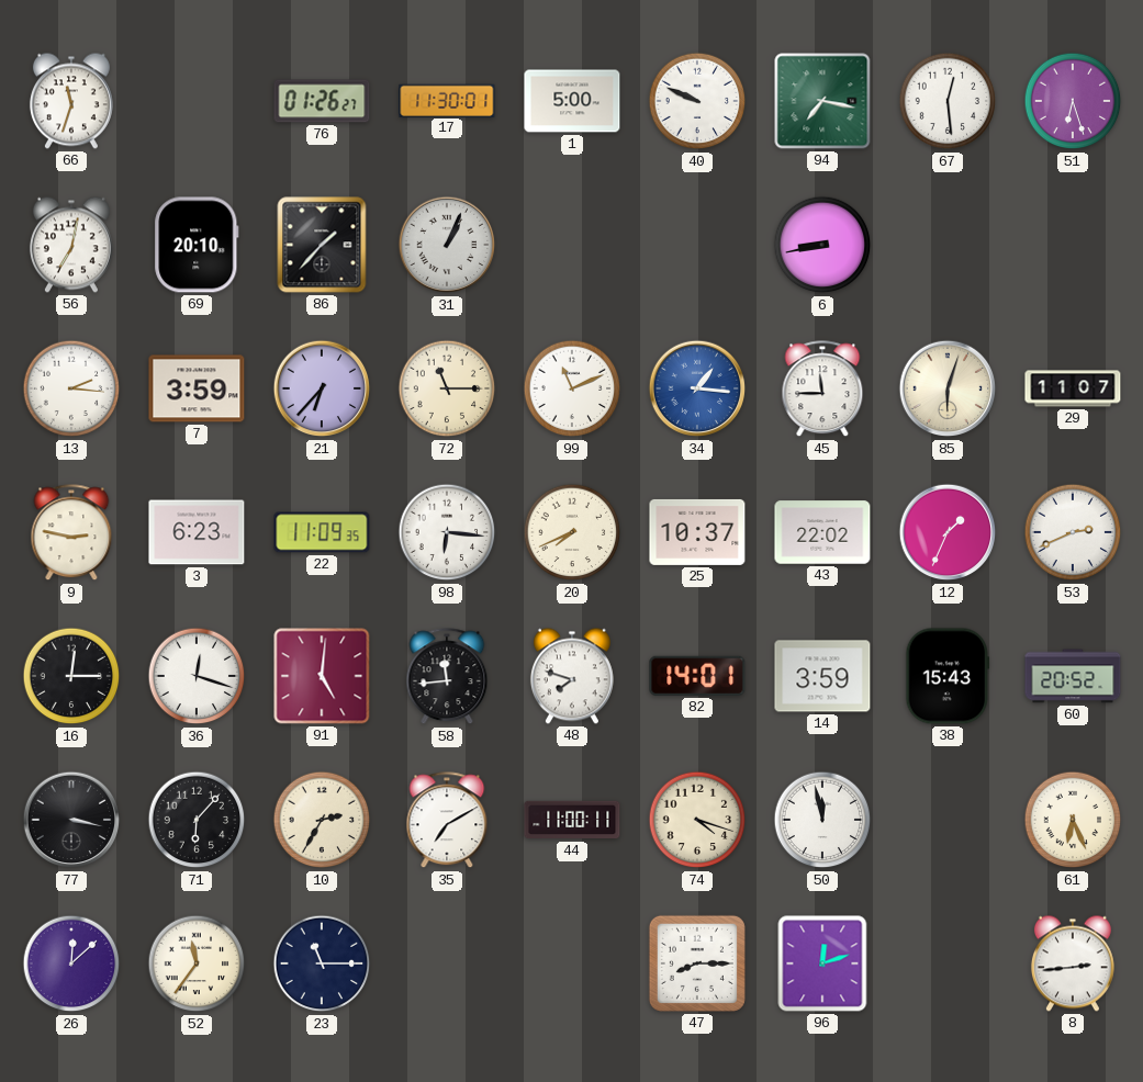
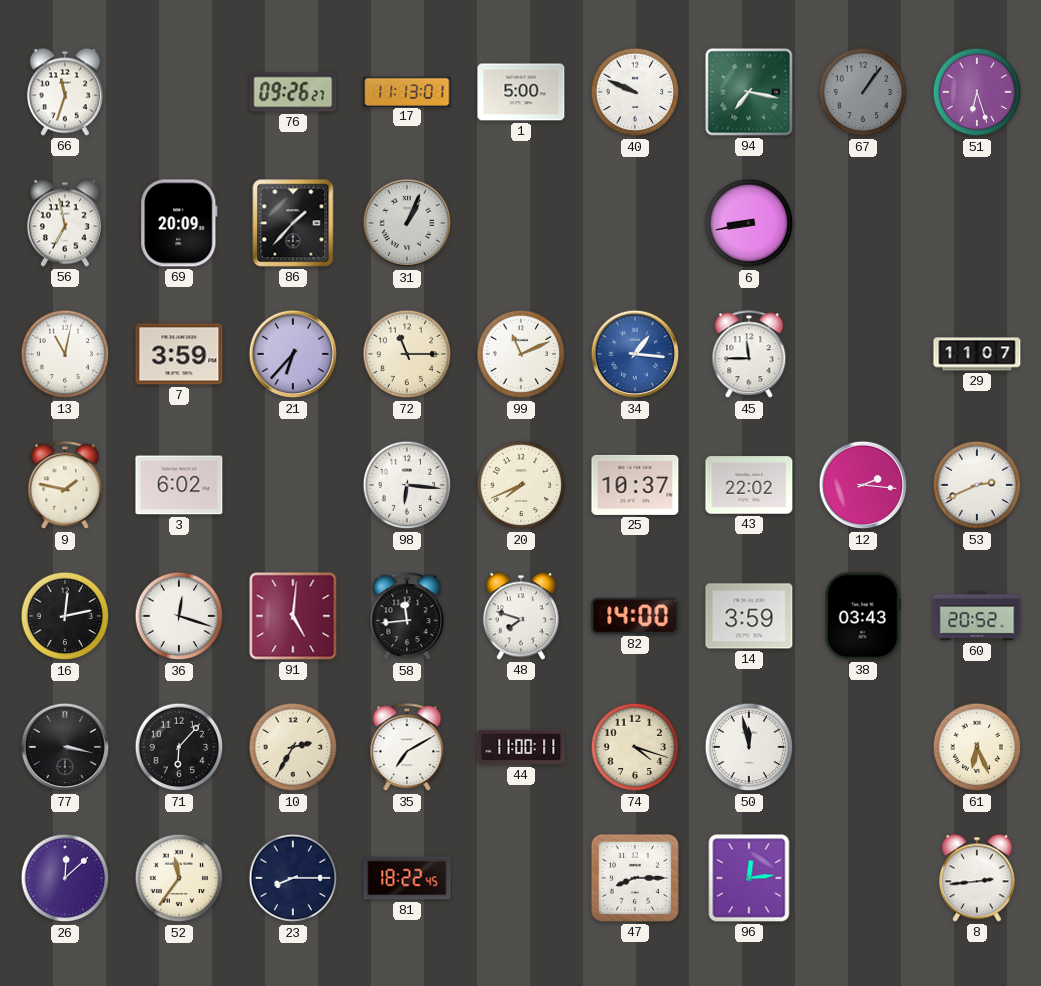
76: 01:26 -> 09:26 (293, 92)
17: 11:30 -> 11:13 (407, 91)
67: 12:29 -> 1:06 (863, 92)
67 dial: white -> grey (863, 92)
56: 7:02 -> 6:58 (65, 223)
69: 20:10 -> 20:09 (179, 223)
13: 2:16 -> 11:02 (65, 354)
85: 6:03 -> none (948, 388)
9: 2:47 -> 1:47 (65, 486)
3: 6:23 -> 6:02 (179, 485)
22: 11:09 -> none (322, 532)
12: 1:34 -> 2:16 (863, 485)
16: 12:15 -> 12:13 (65, 616)
82: 14:01 -> 14:00 (635, 616)
38: 15:43 -> 03:43 (863, 616)
23: 11:15 -> 8:15 (293, 878)
81: none -> 18:22 (407, 878)
96: 12:12 -> 12:14 (749, 878)
